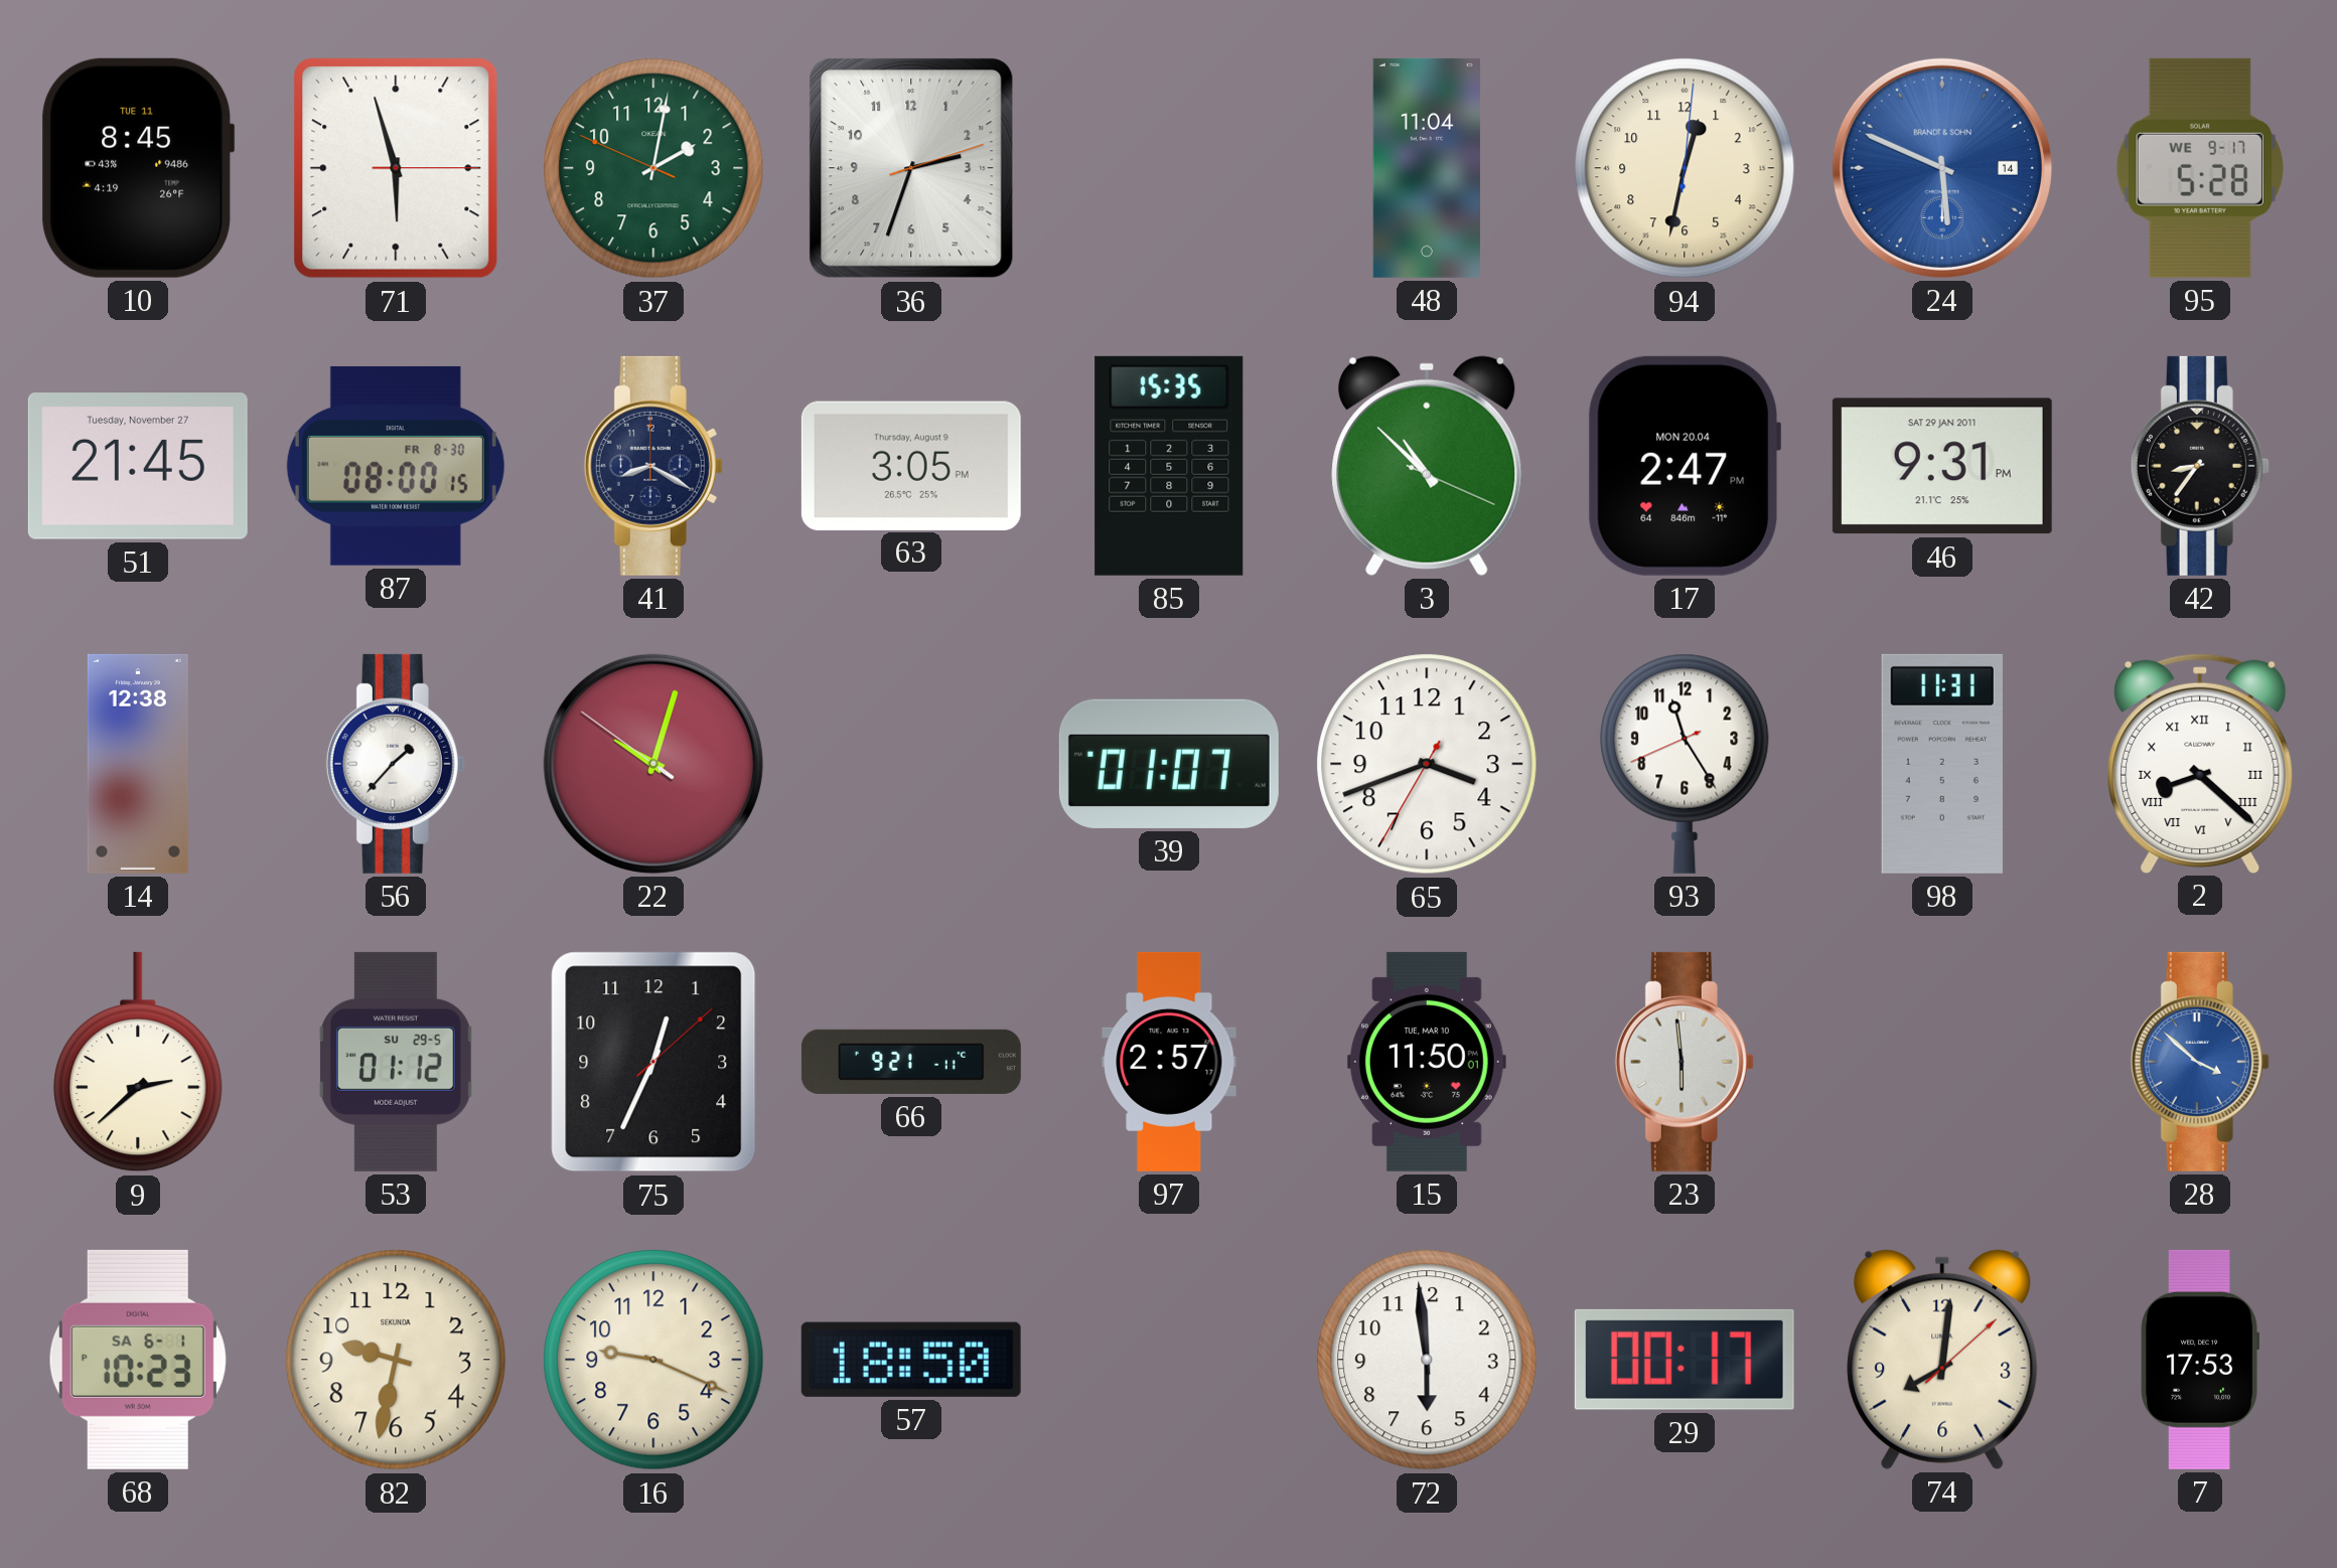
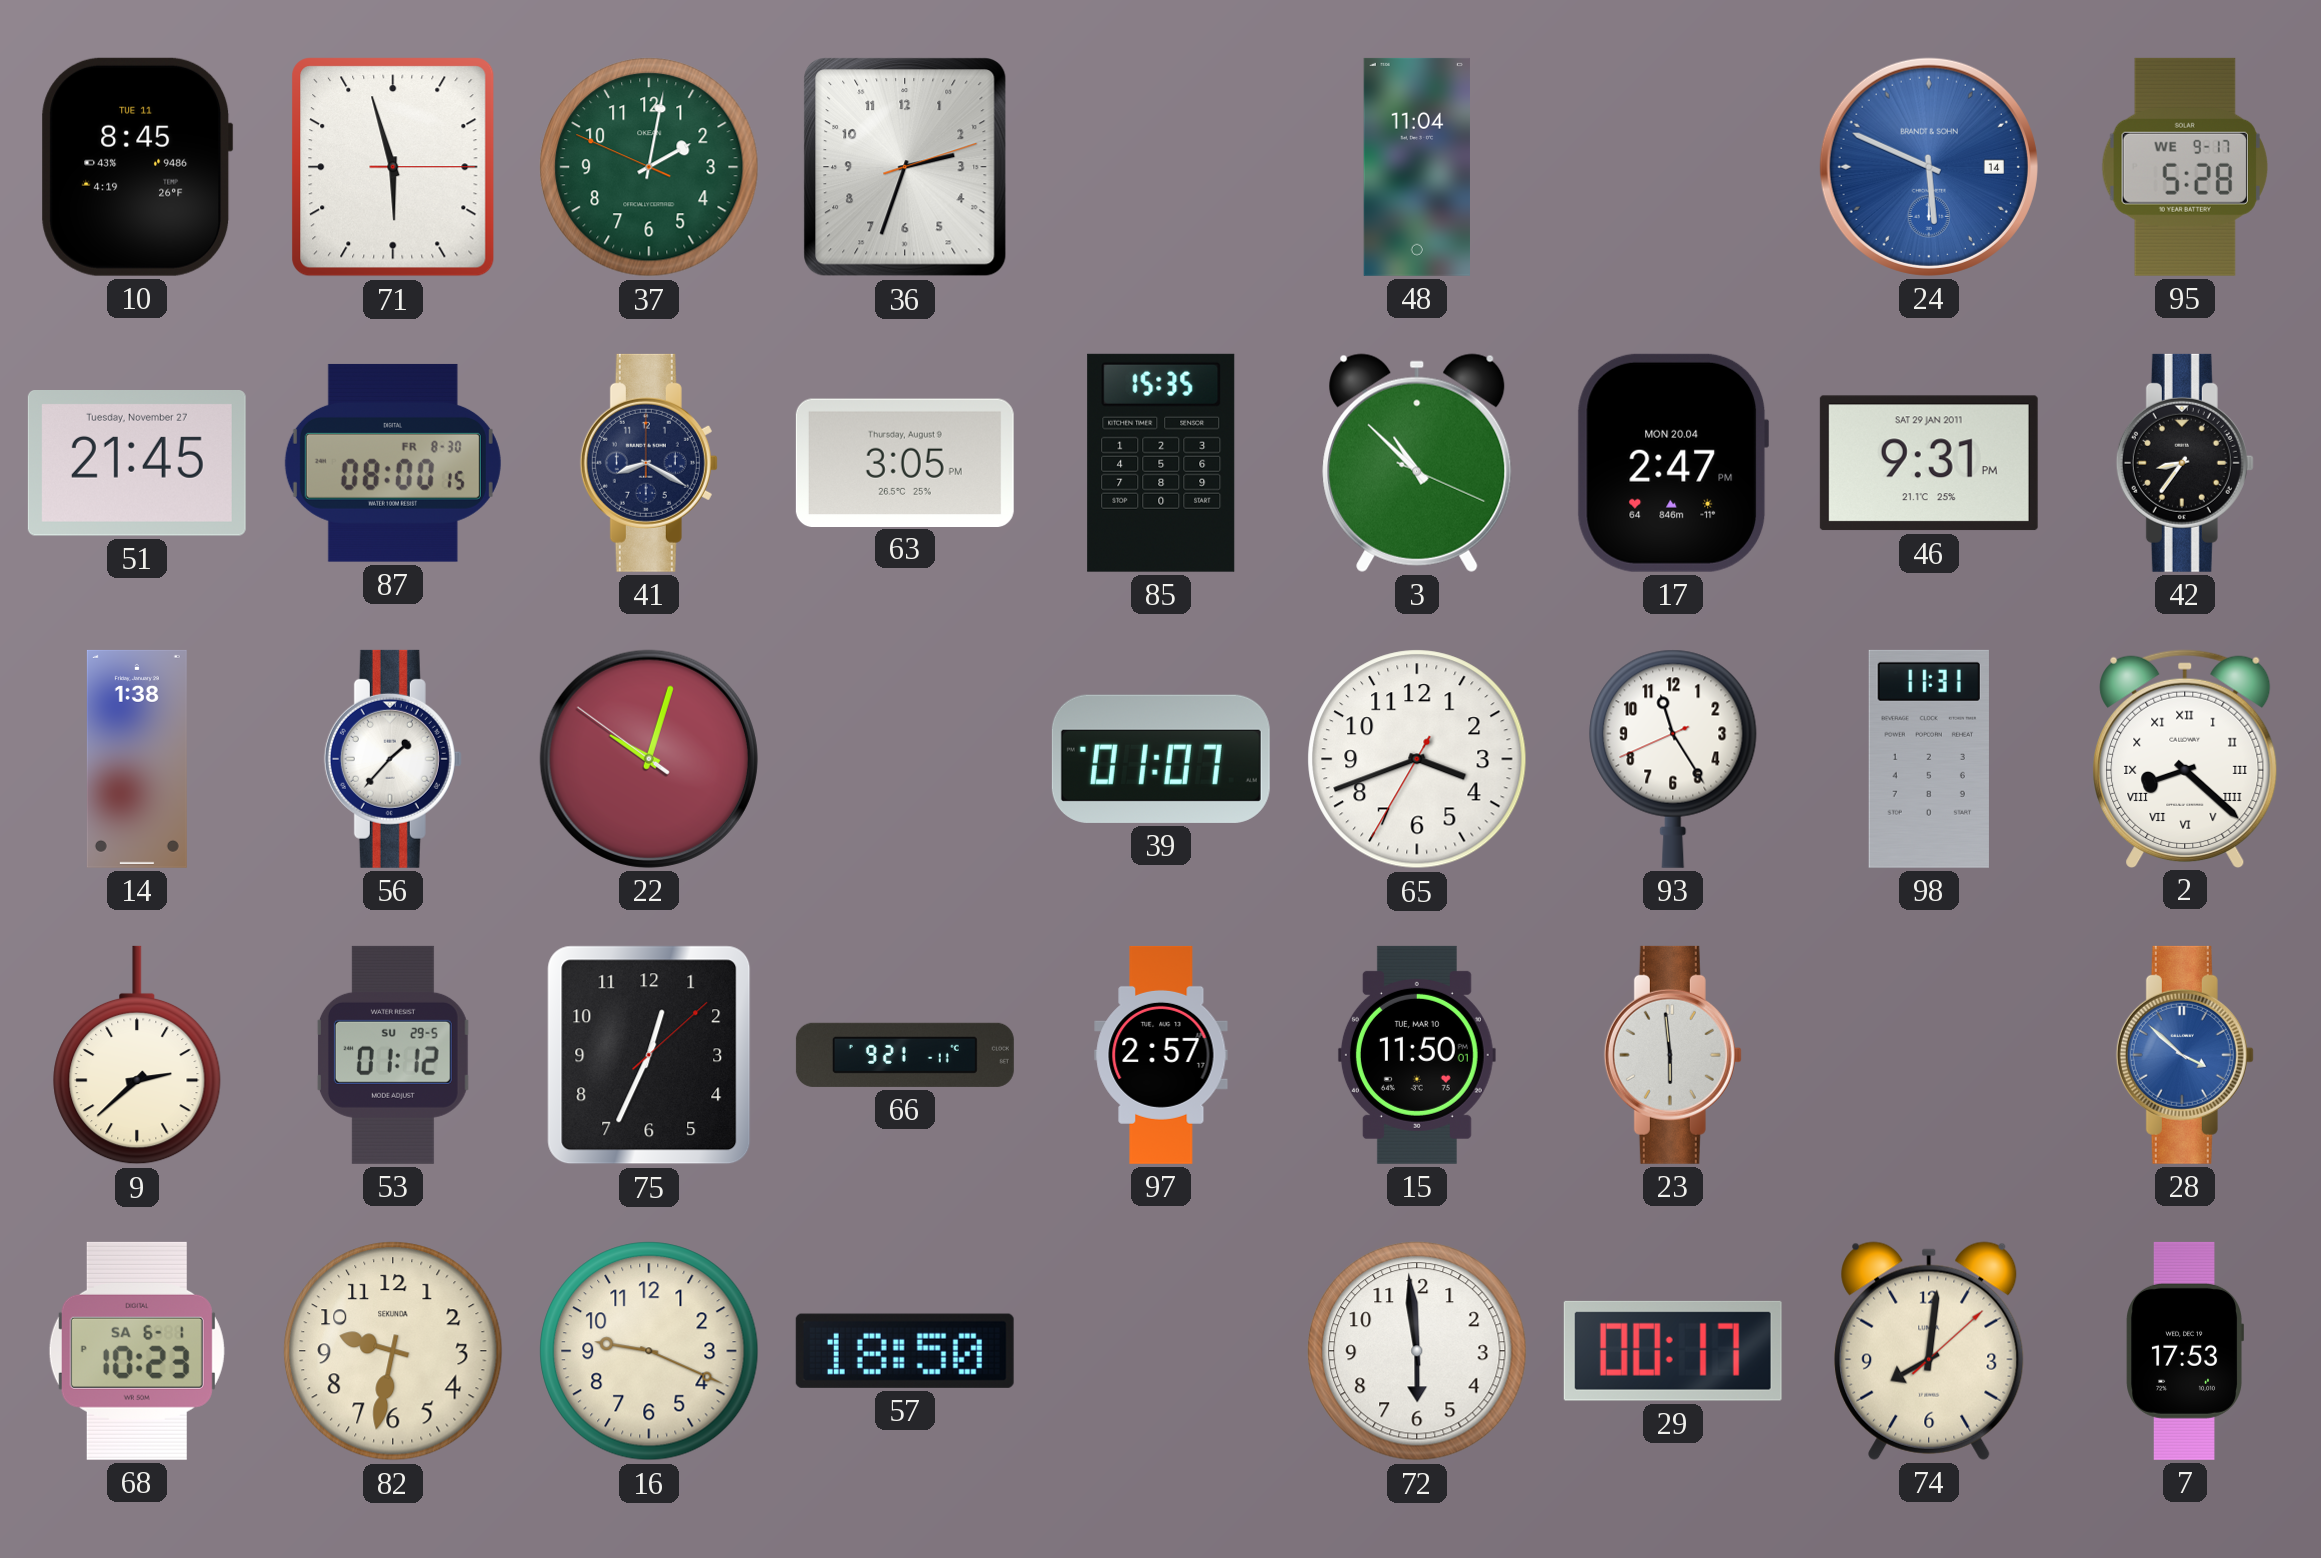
94: 12:32 -> none (1685, 168)
14: 12:38 -> 1:38 (137, 759)
